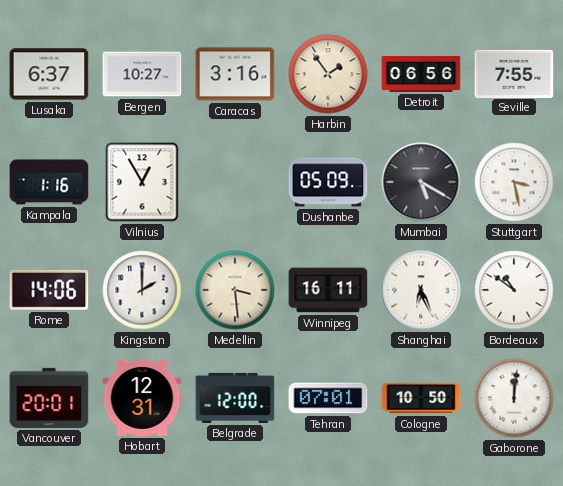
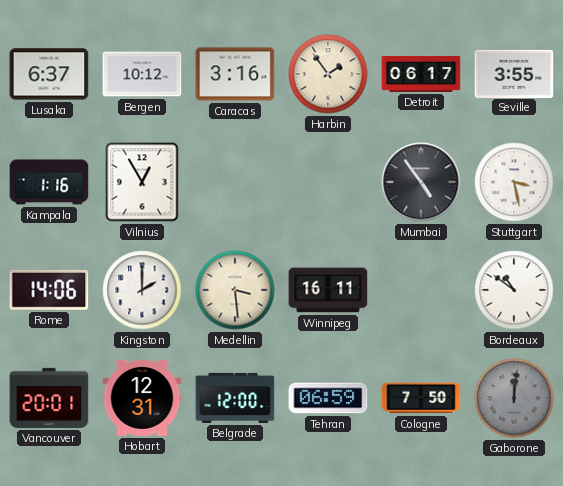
Bergen: 10:27 -> 10:12 (142, 74)
Detroit: 06:56 -> 06:17 (421, 74)
Seville: 7:55 -> 3:55 (514, 73)
Dushanbe: 05:09 -> none (328, 182)
Mumbai: 5:20 -> 4:54 (421, 182)
Shanghai: 6:26 -> none (421, 290)
Tehran: 07:01 -> 06:59 (328, 398)
Cologne: 10:50 -> 7:50 (421, 398)
Gaborone dial: white -> grey (514, 398)
